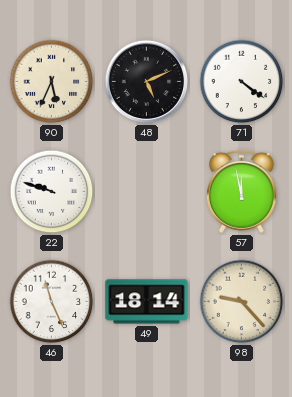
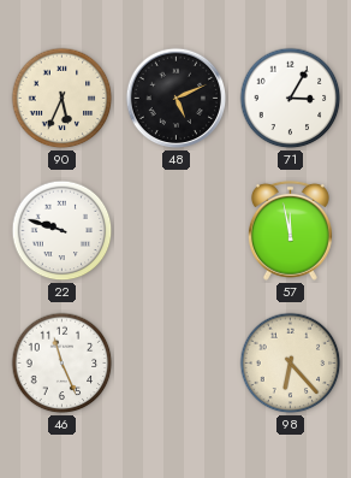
71: 4:21 -> 3:05 (291, 99)
49: 18:14 -> none (147, 302)
98: 9:23 -> 6:23 (291, 364)
